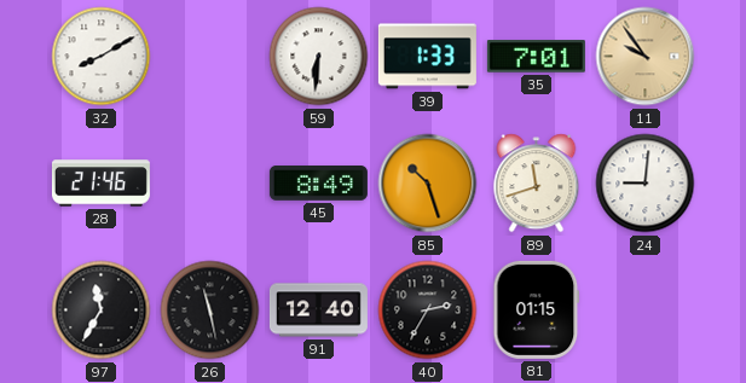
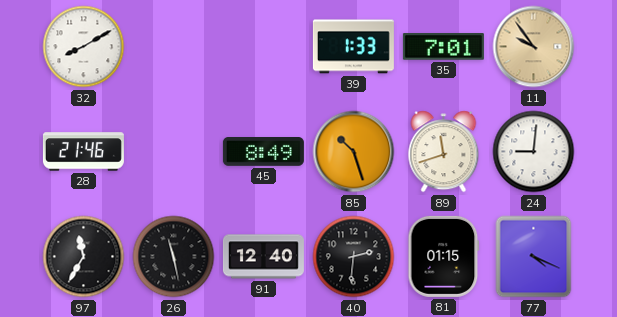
59: 6:31 -> none (319, 57)
40: 2:35 -> 2:31 (354, 257)
77: none -> 4:19 (534, 257)
